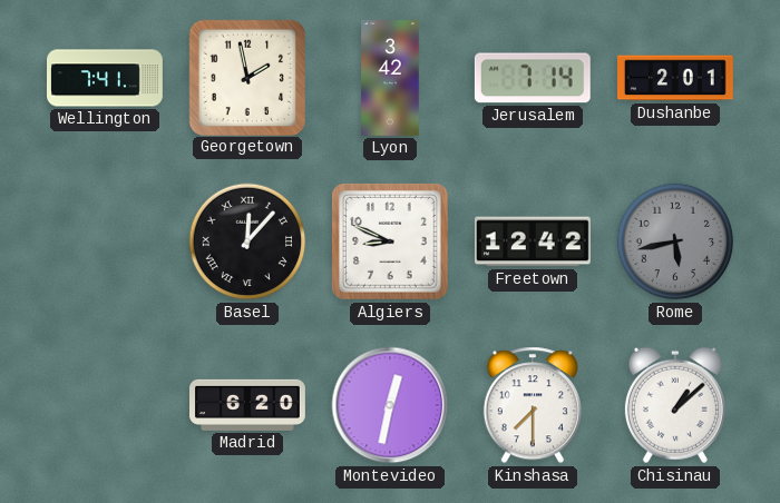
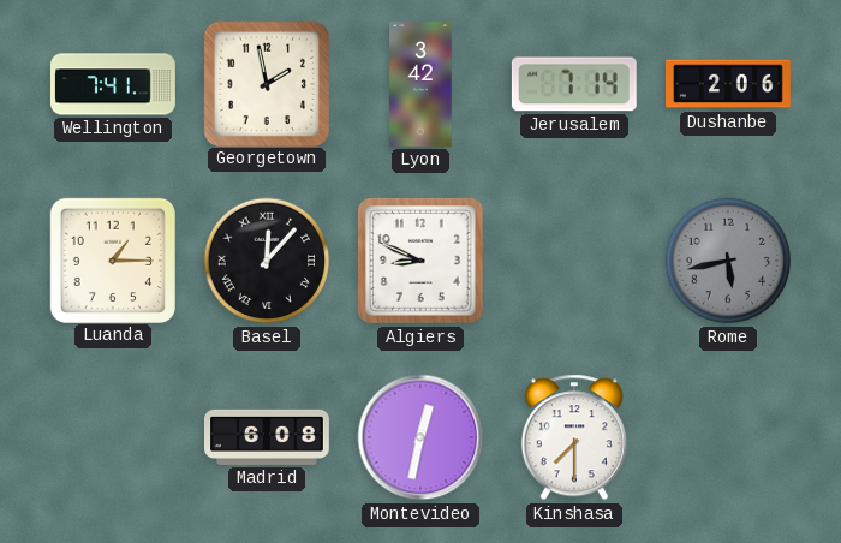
Dushanbe: 2:01 -> 2:06 (729, 84)
Luanda: none -> 1:15 (112, 259)
Freetown: 12:42 -> none (533, 241)
Madrid: 6:20 -> 6:08 (268, 437)
Chisinau: 1:08 -> none (675, 405)
